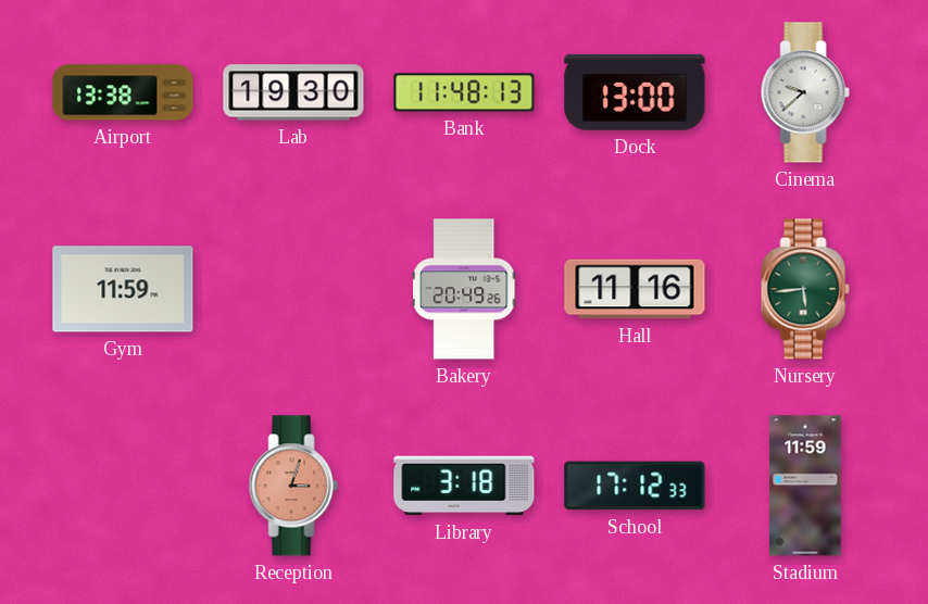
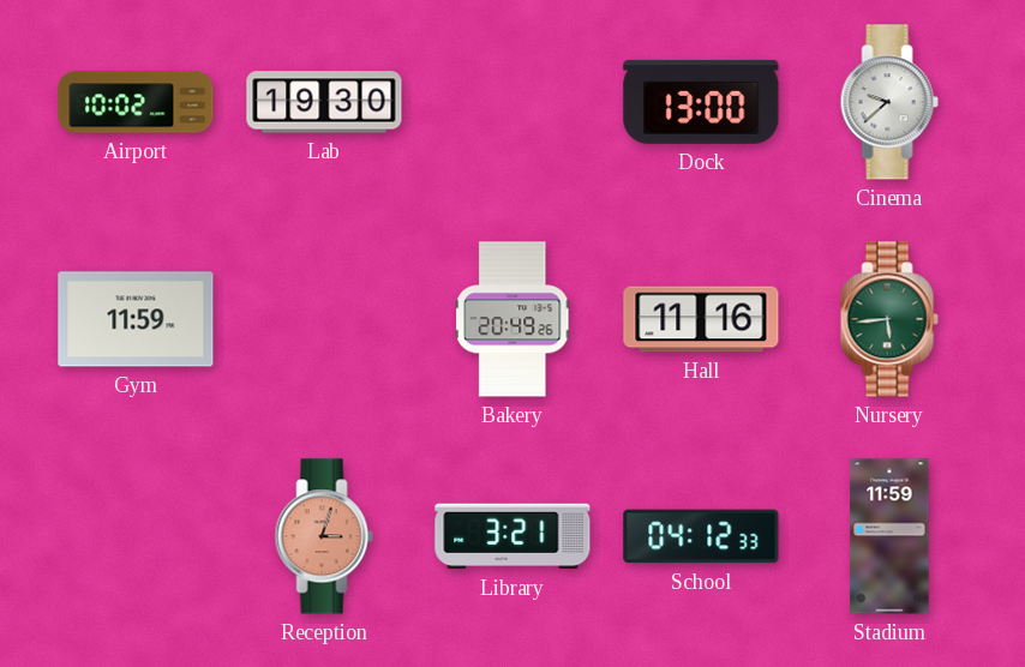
Airport: 13:38 -> 10:02 (136, 102)
Bank: 11:48 -> none (464, 92)
Library: 3:18 -> 3:21 (512, 536)
School: 17:12 -> 04:12 (701, 536)
